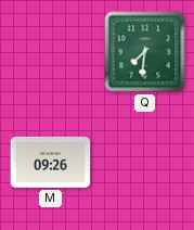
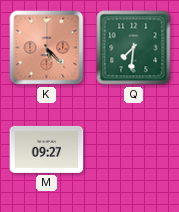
K: none -> 5:23 (47, 48)
M: 09:26 -> 09:27 (47, 149)
